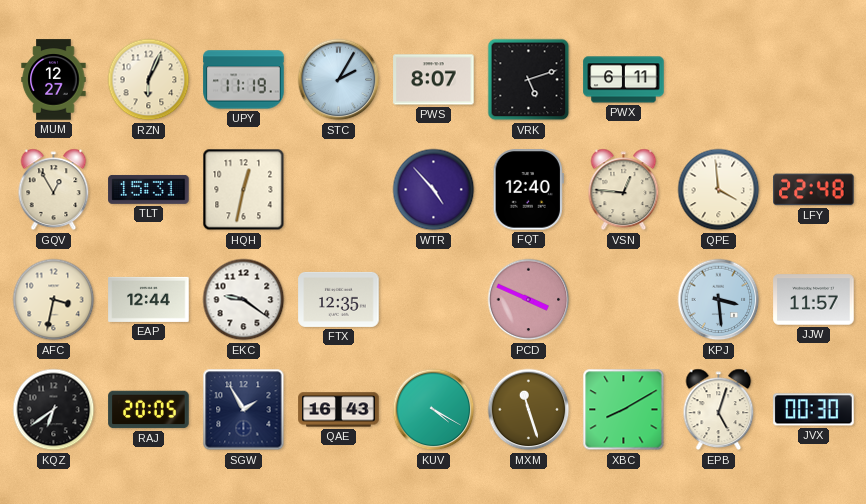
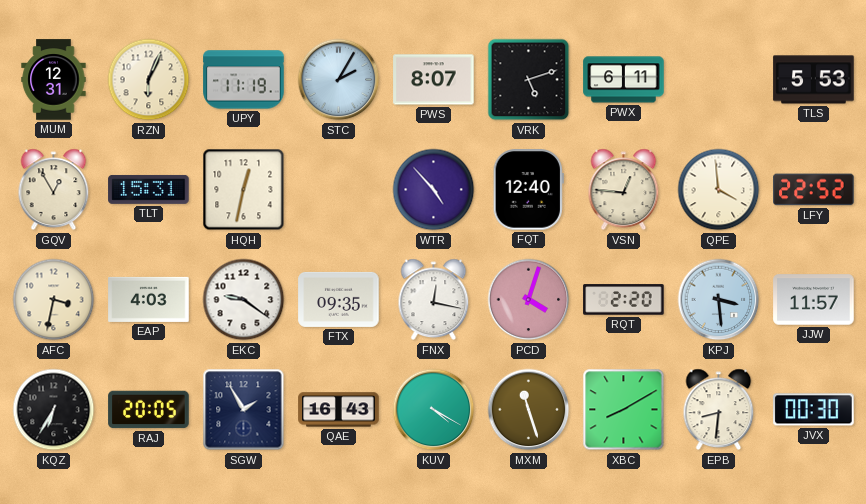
MUM: 12:27 -> 12:31 (54, 80)
TLS: none -> 5:53 (814, 80)
LFY: 22:48 -> 22:52 (814, 190)
EAP: 12:44 -> 4:03 (149, 299)
FTX: 12:35 -> 09:35 (339, 299)
FNX: none -> 12:17 (434, 300)
PCD: 3:49 -> 4:03 (529, 300)
RQT: none -> 2:20 (624, 300)
KQZ: 6:39 -> 6:35 (54, 410)
EPB: 5:03 -> 8:31 (719, 410)
